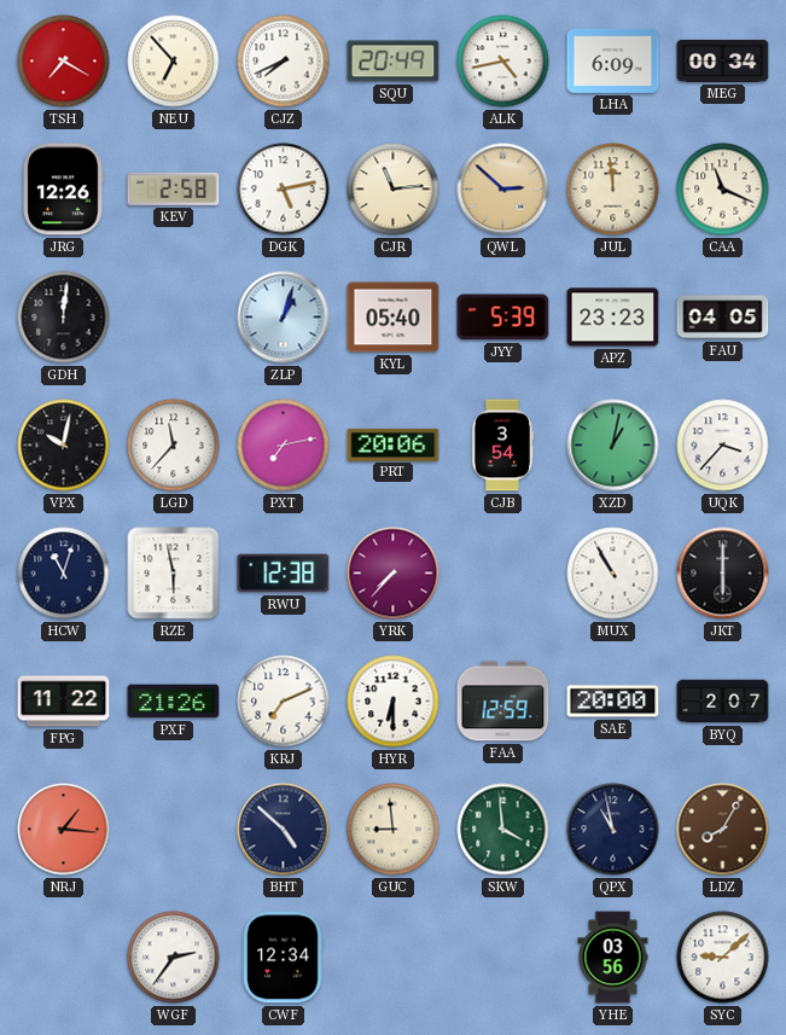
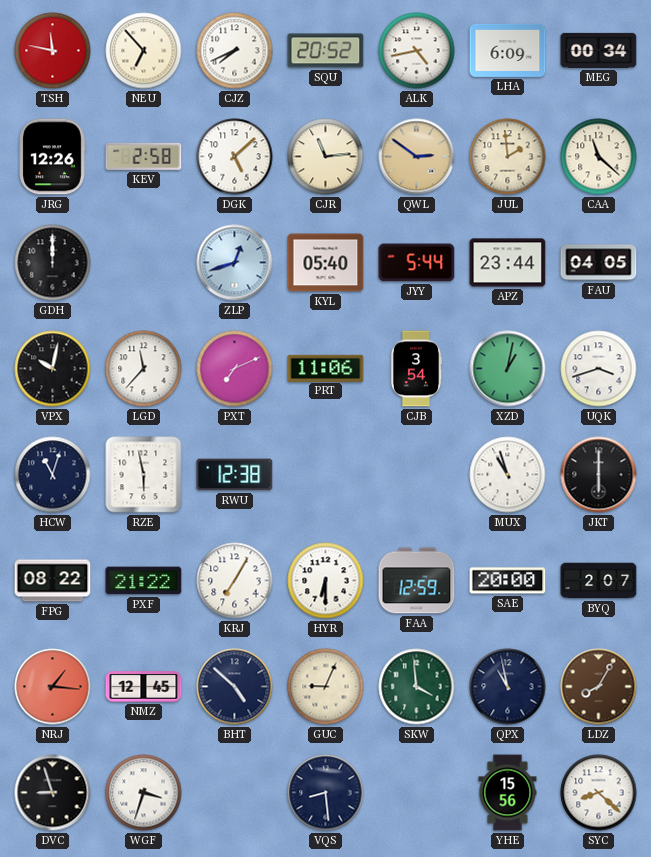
TSH: 7:20 -> 11:47 (53, 51)
SQU: 20:49 -> 20:52 (326, 51)
DGK: 5:13 -> 5:08 (235, 157)
QWL: 2:52 -> 2:51 (417, 157)
JUL: 11:59 -> 1:59 (508, 157)
CAA: 11:19 -> 11:22 (599, 157)
GDH: 12:01 -> 12:00 (53, 263)
ZLP: 1:03 -> 12:42 (235, 263)
JYY: 5:39 -> 5:44 (417, 263)
APZ: 23:23 -> 23:44 (508, 263)
PXT: 7:13 -> 7:11 (235, 369)
PRT: 20:06 -> 11:06 (326, 368)
UQK: 3:37 -> 3:42 (599, 369)
YRK: 7:37 -> none (394, 574)
MUX: 10:55 -> 10:57 (508, 475)
FPG: 11:22 -> 08:22 (53, 581)
PXF: 21:26 -> 21:22 (144, 581)
KRJ: 7:11 -> 7:05 (235, 581)
NMZ: none -> 12:45 (144, 687)
GUC: 8:59 -> 9:04 (326, 687)
DVC: none -> 8:57 (53, 793)
WGF: 2:36 -> 3:33 (144, 793)
CWF: 12:34 -> none (283, 958)
VQS: none -> 8:29 (326, 793)
YHE: 03:56 -> 15:56 (508, 793)
SYC: 9:08 -> 8:22 (599, 793)
